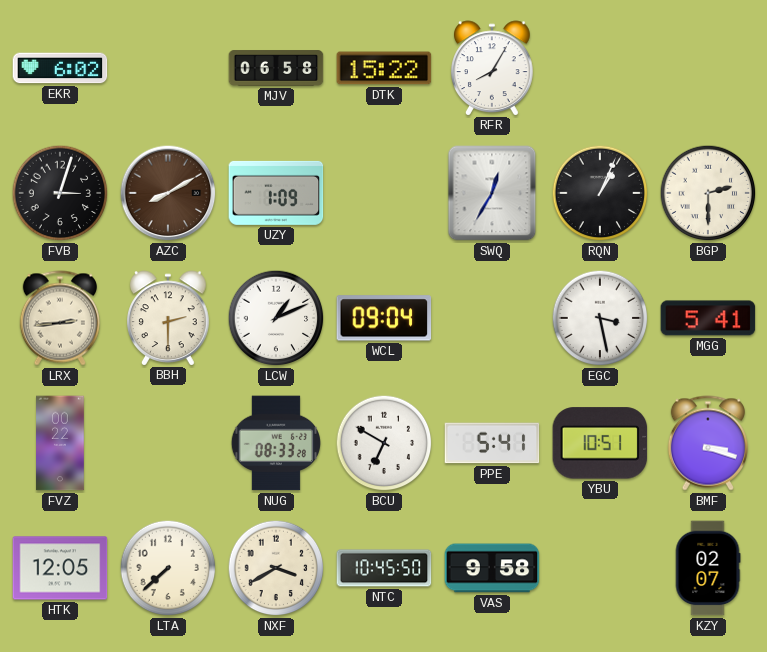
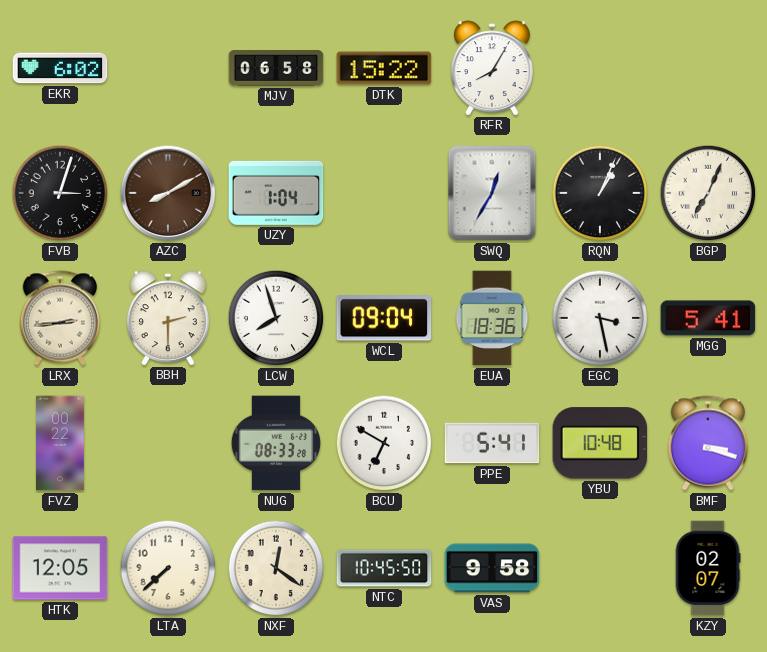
UZY: 1:09 -> 1:04 (276, 193)
BGP: 2:30 -> 7:04 (708, 193)
LCW: 1:11 -> 7:57 (276, 318)
EUA: none -> 18:36 (492, 318)
YBU: 10:51 -> 10:48 (600, 443)
NXF: 3:40 -> 12:21 (276, 568)
